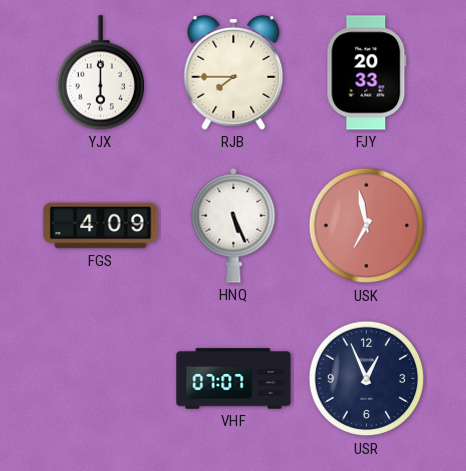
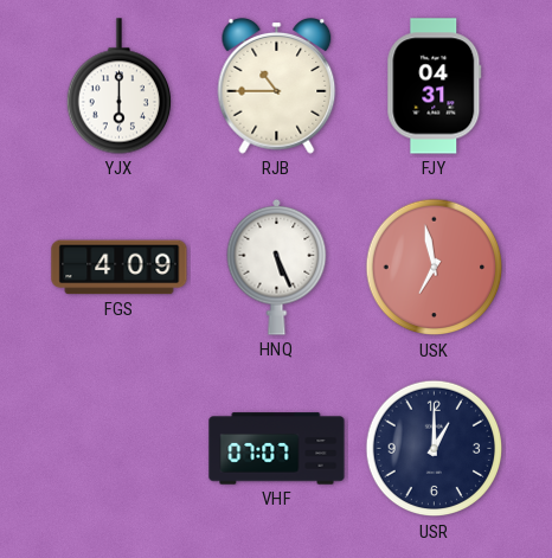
RJB: 7:45 -> 10:45 (277, 85)
FJY: 20:33 -> 04:31 (435, 86)
USR: 12:56 -> 1:00 (435, 449)
